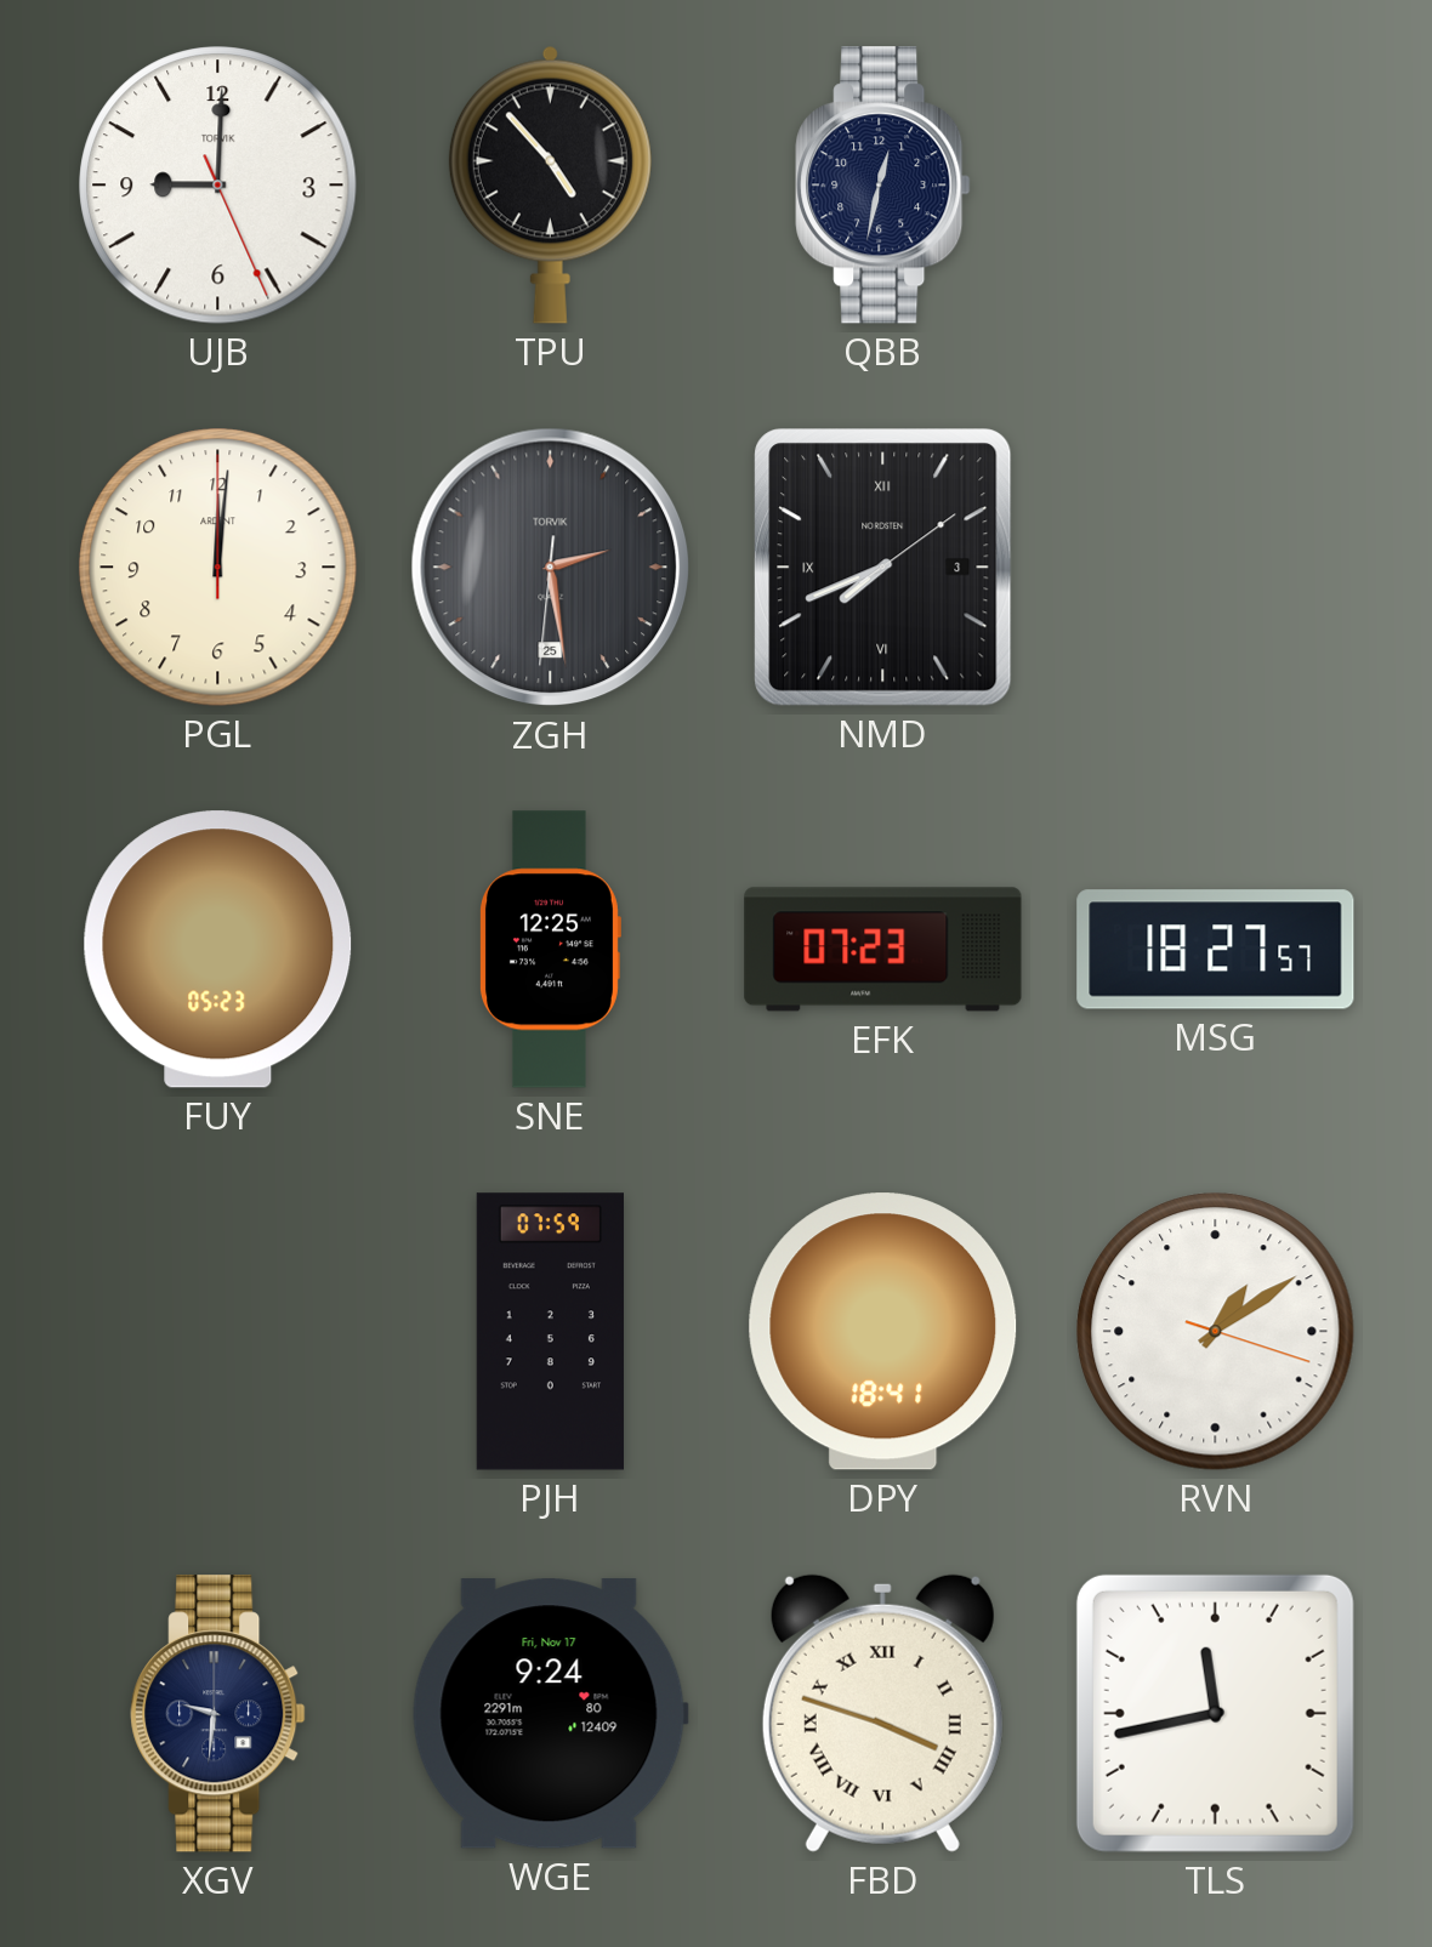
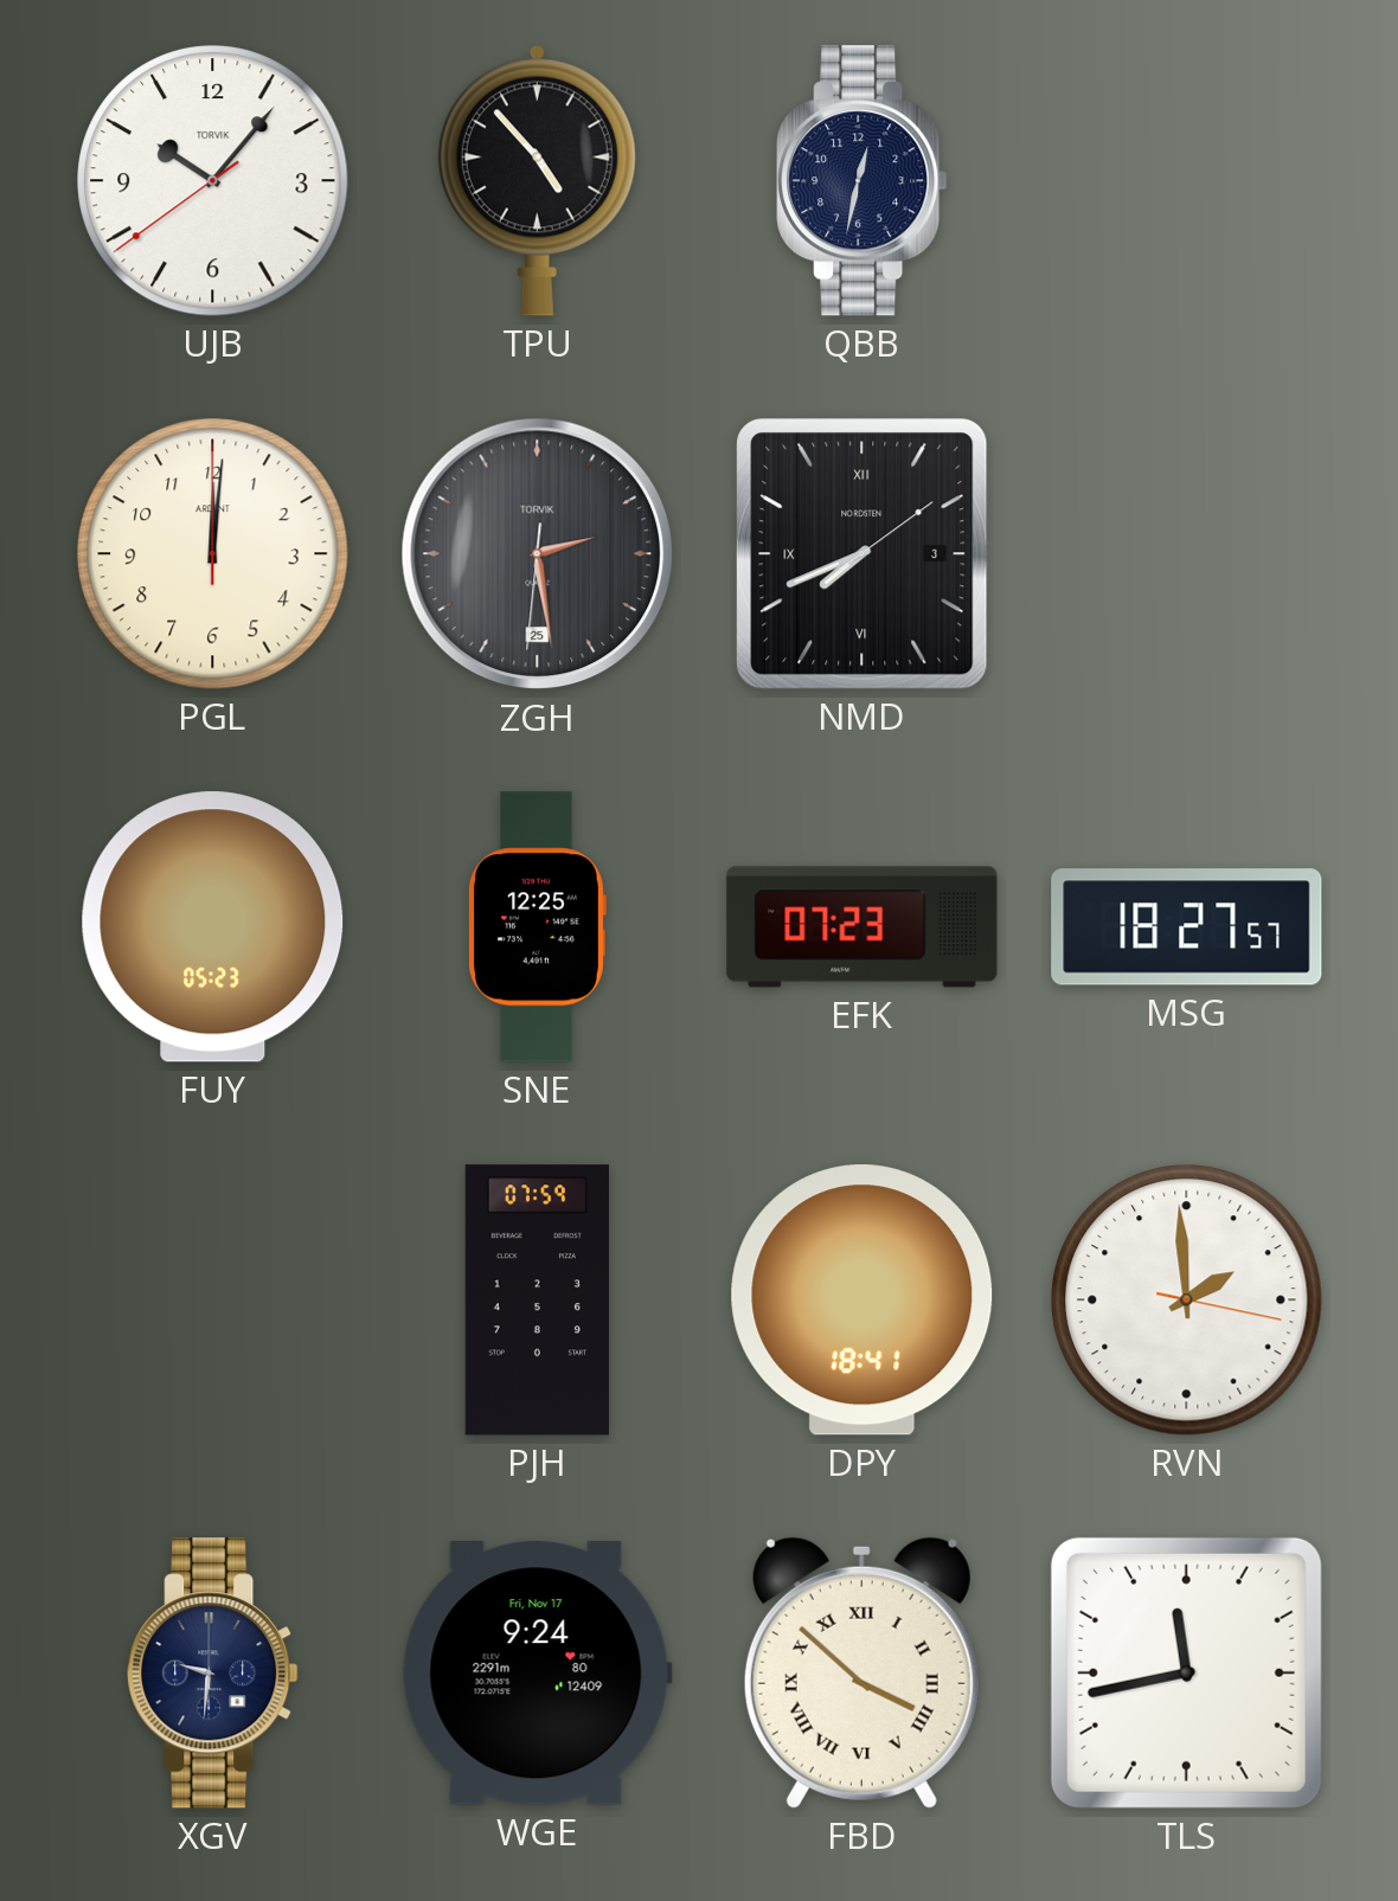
UJB: 9:00 -> 10:06 (213, 181)
RVN: 1:09 -> 1:59 (1187, 1300)
FBD: 3:48 -> 3:52 (861, 1672)
